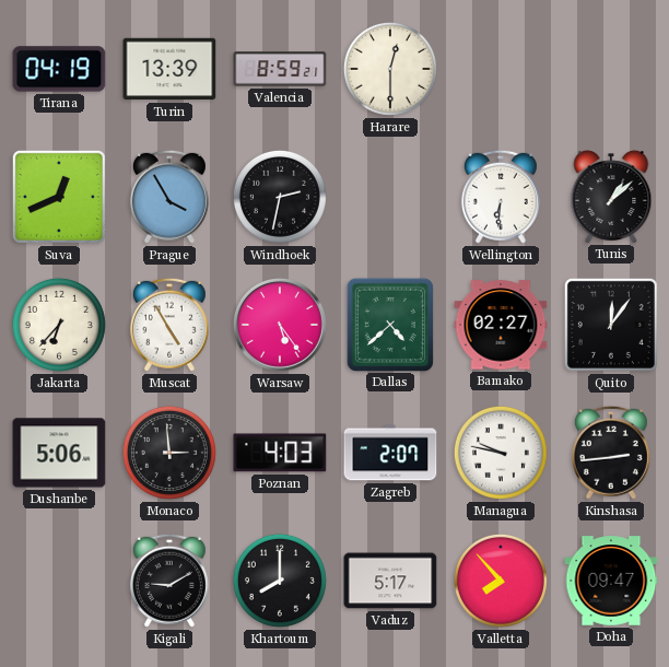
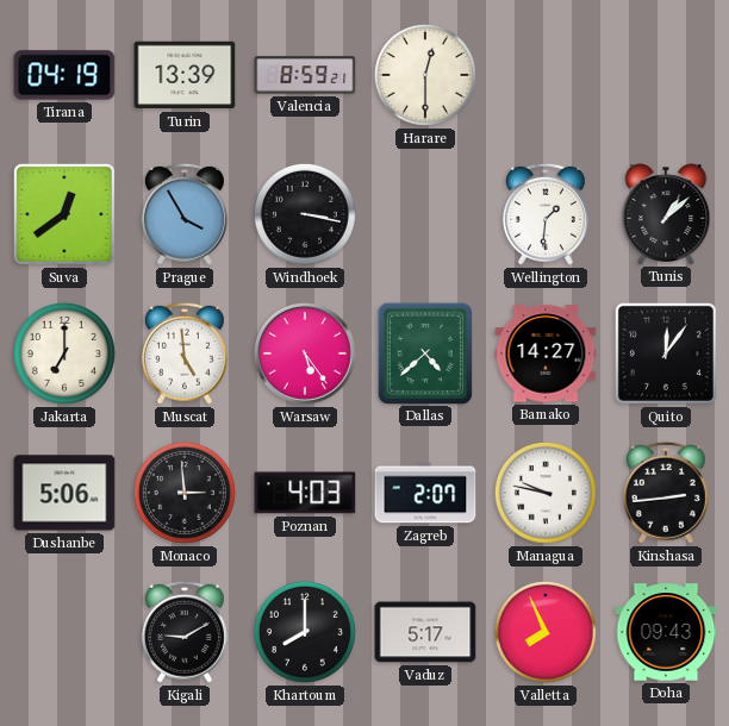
Suva: 12:41 -> 12:39 (64, 214)
Windhoek: 2:32 -> 3:17 (305, 214)
Wellington: 6:31 -> 1:31 (546, 214)
Jakarta: 6:37 -> 7:00 (64, 353)
Muscat: 4:55 -> 4:59 (185, 353)
Bamako: 02:27 -> 14:27 (546, 353)
Valletta: 7:53 -> 7:56 (546, 632)
Doha: 09:47 -> 09:43 (666, 632)
